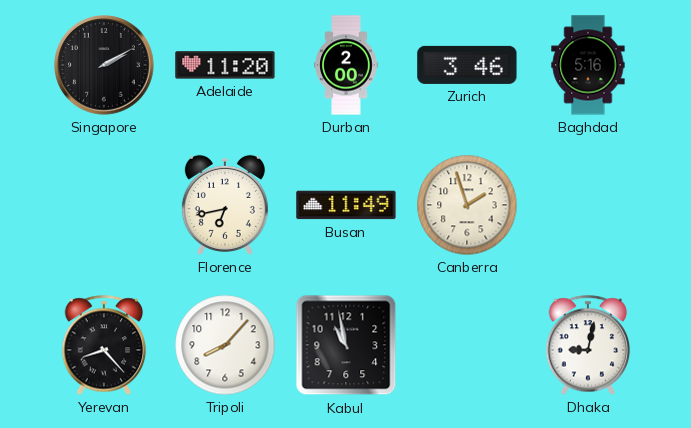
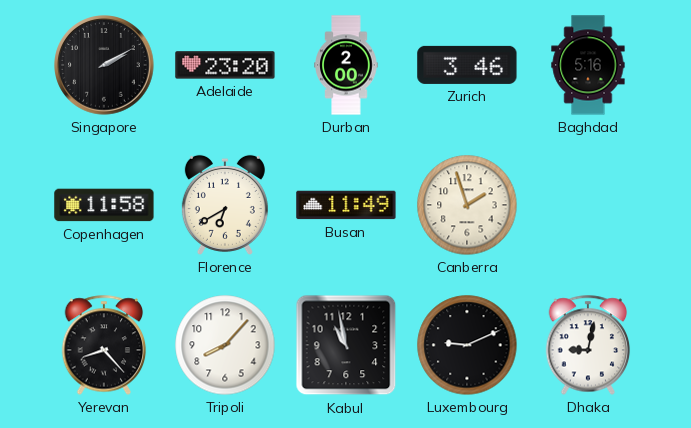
Adelaide: 11:20 -> 23:20 (225, 65)
Copenhagen: none -> 11:58 (104, 205)
Florence: 6:43 -> 6:40 (225, 205)
Luxembourg: none -> 9:11 (467, 345)
